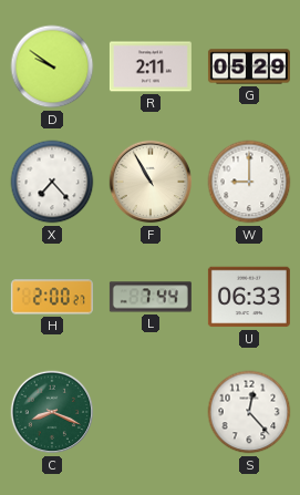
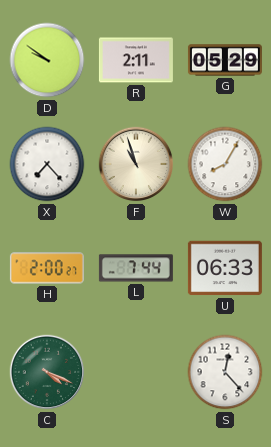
F: 10:55 -> 10:57 (136, 164)
W: 9:00 -> 8:05 (225, 164)
C: 8:19 -> 4:19 (47, 372)
